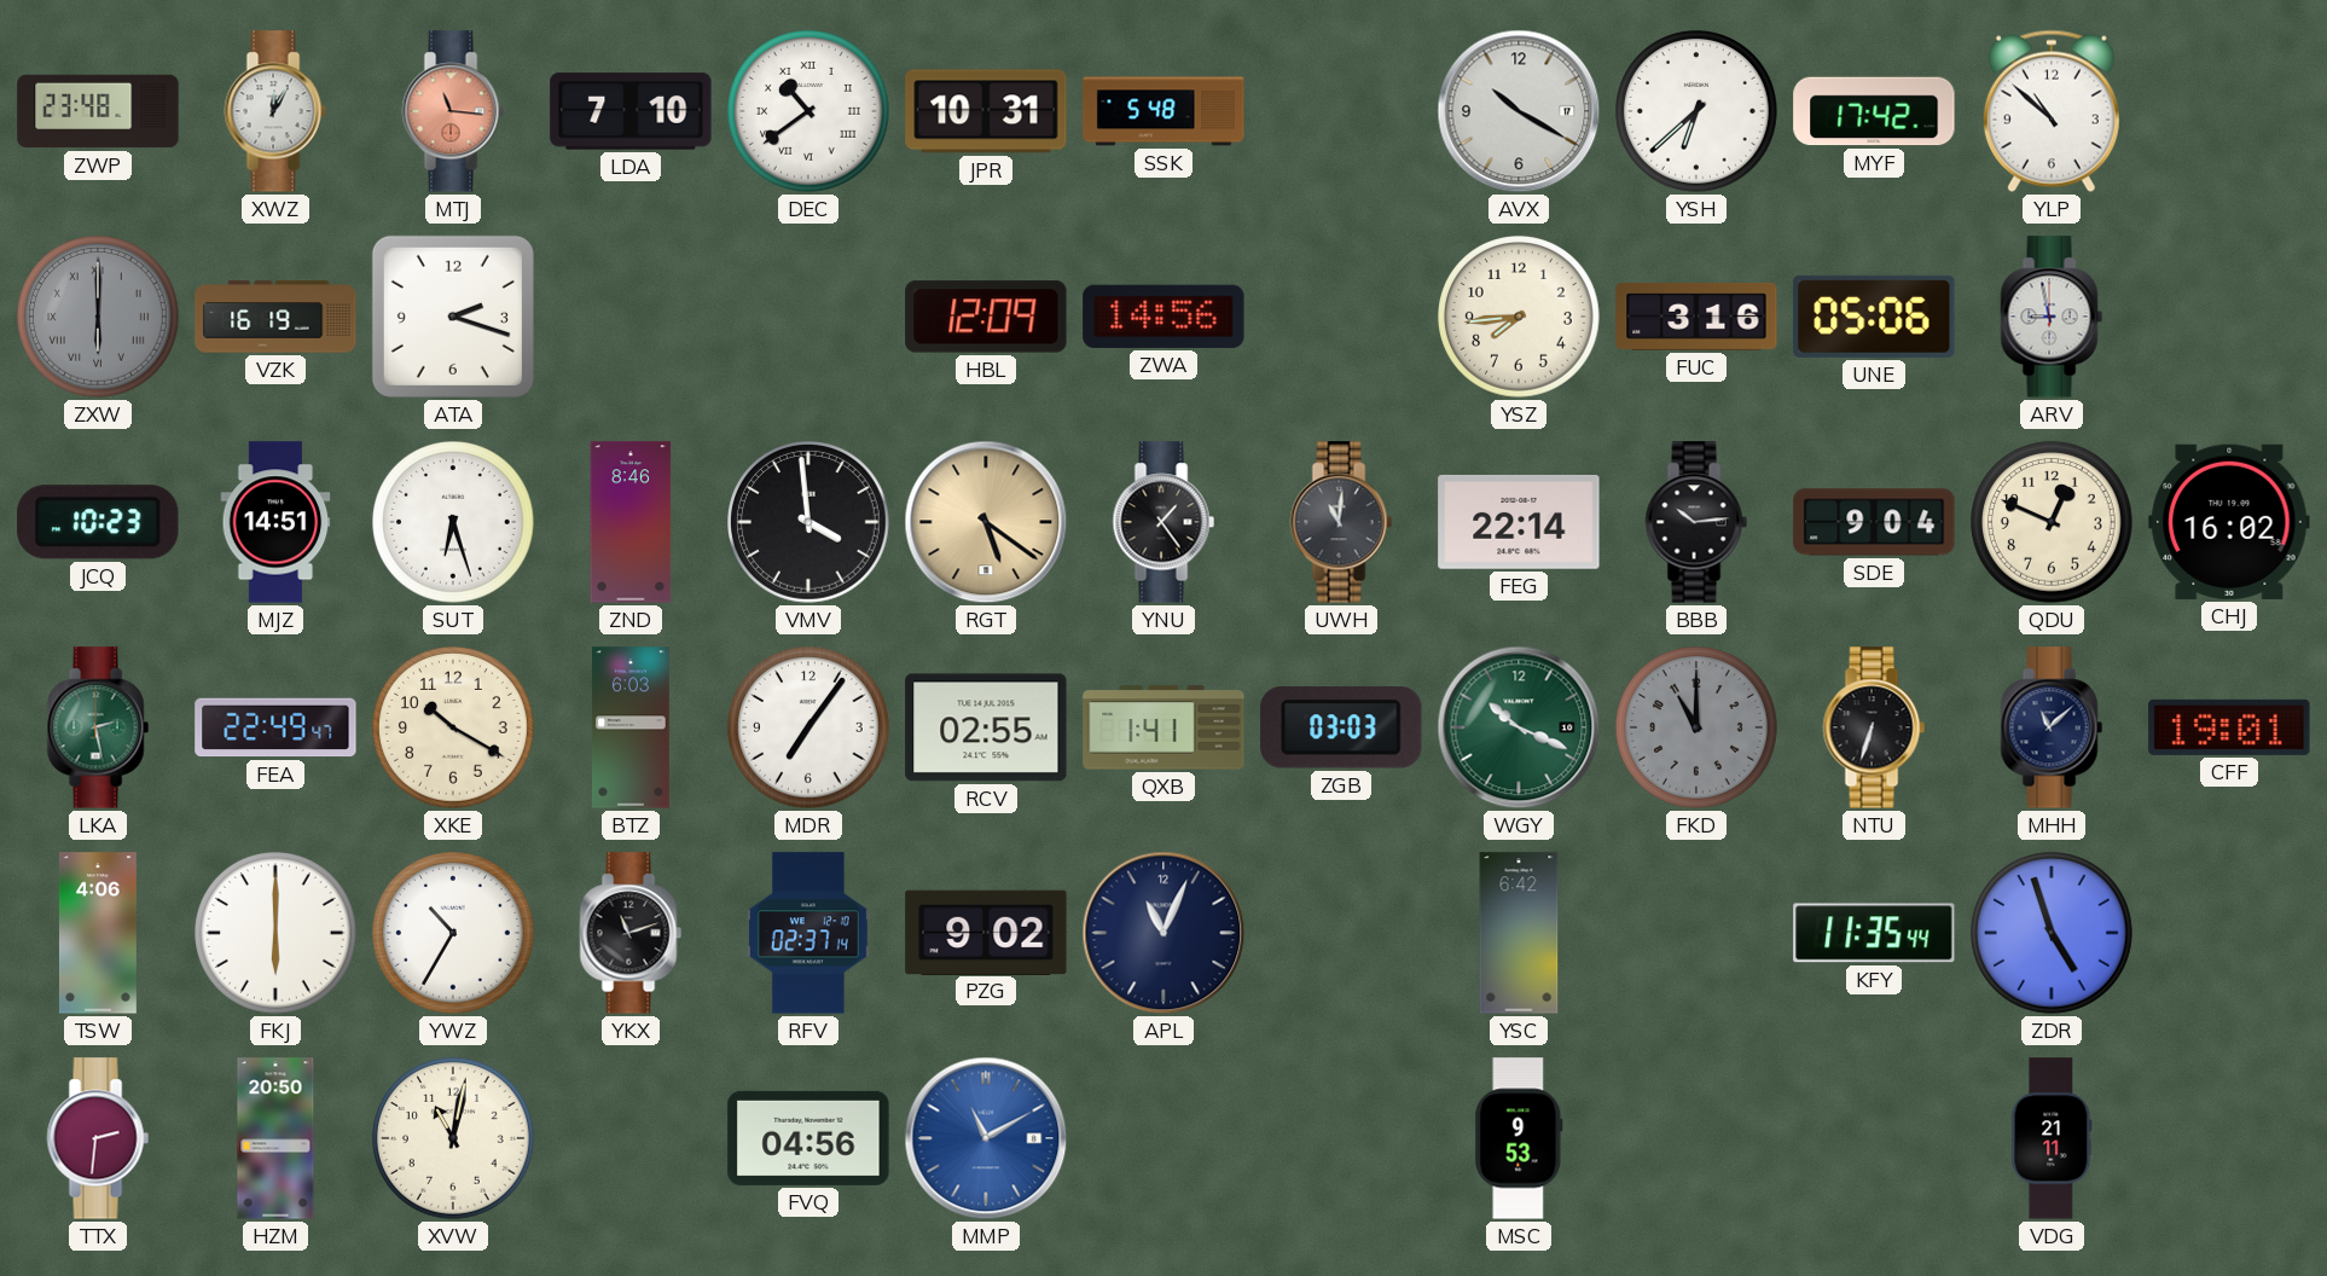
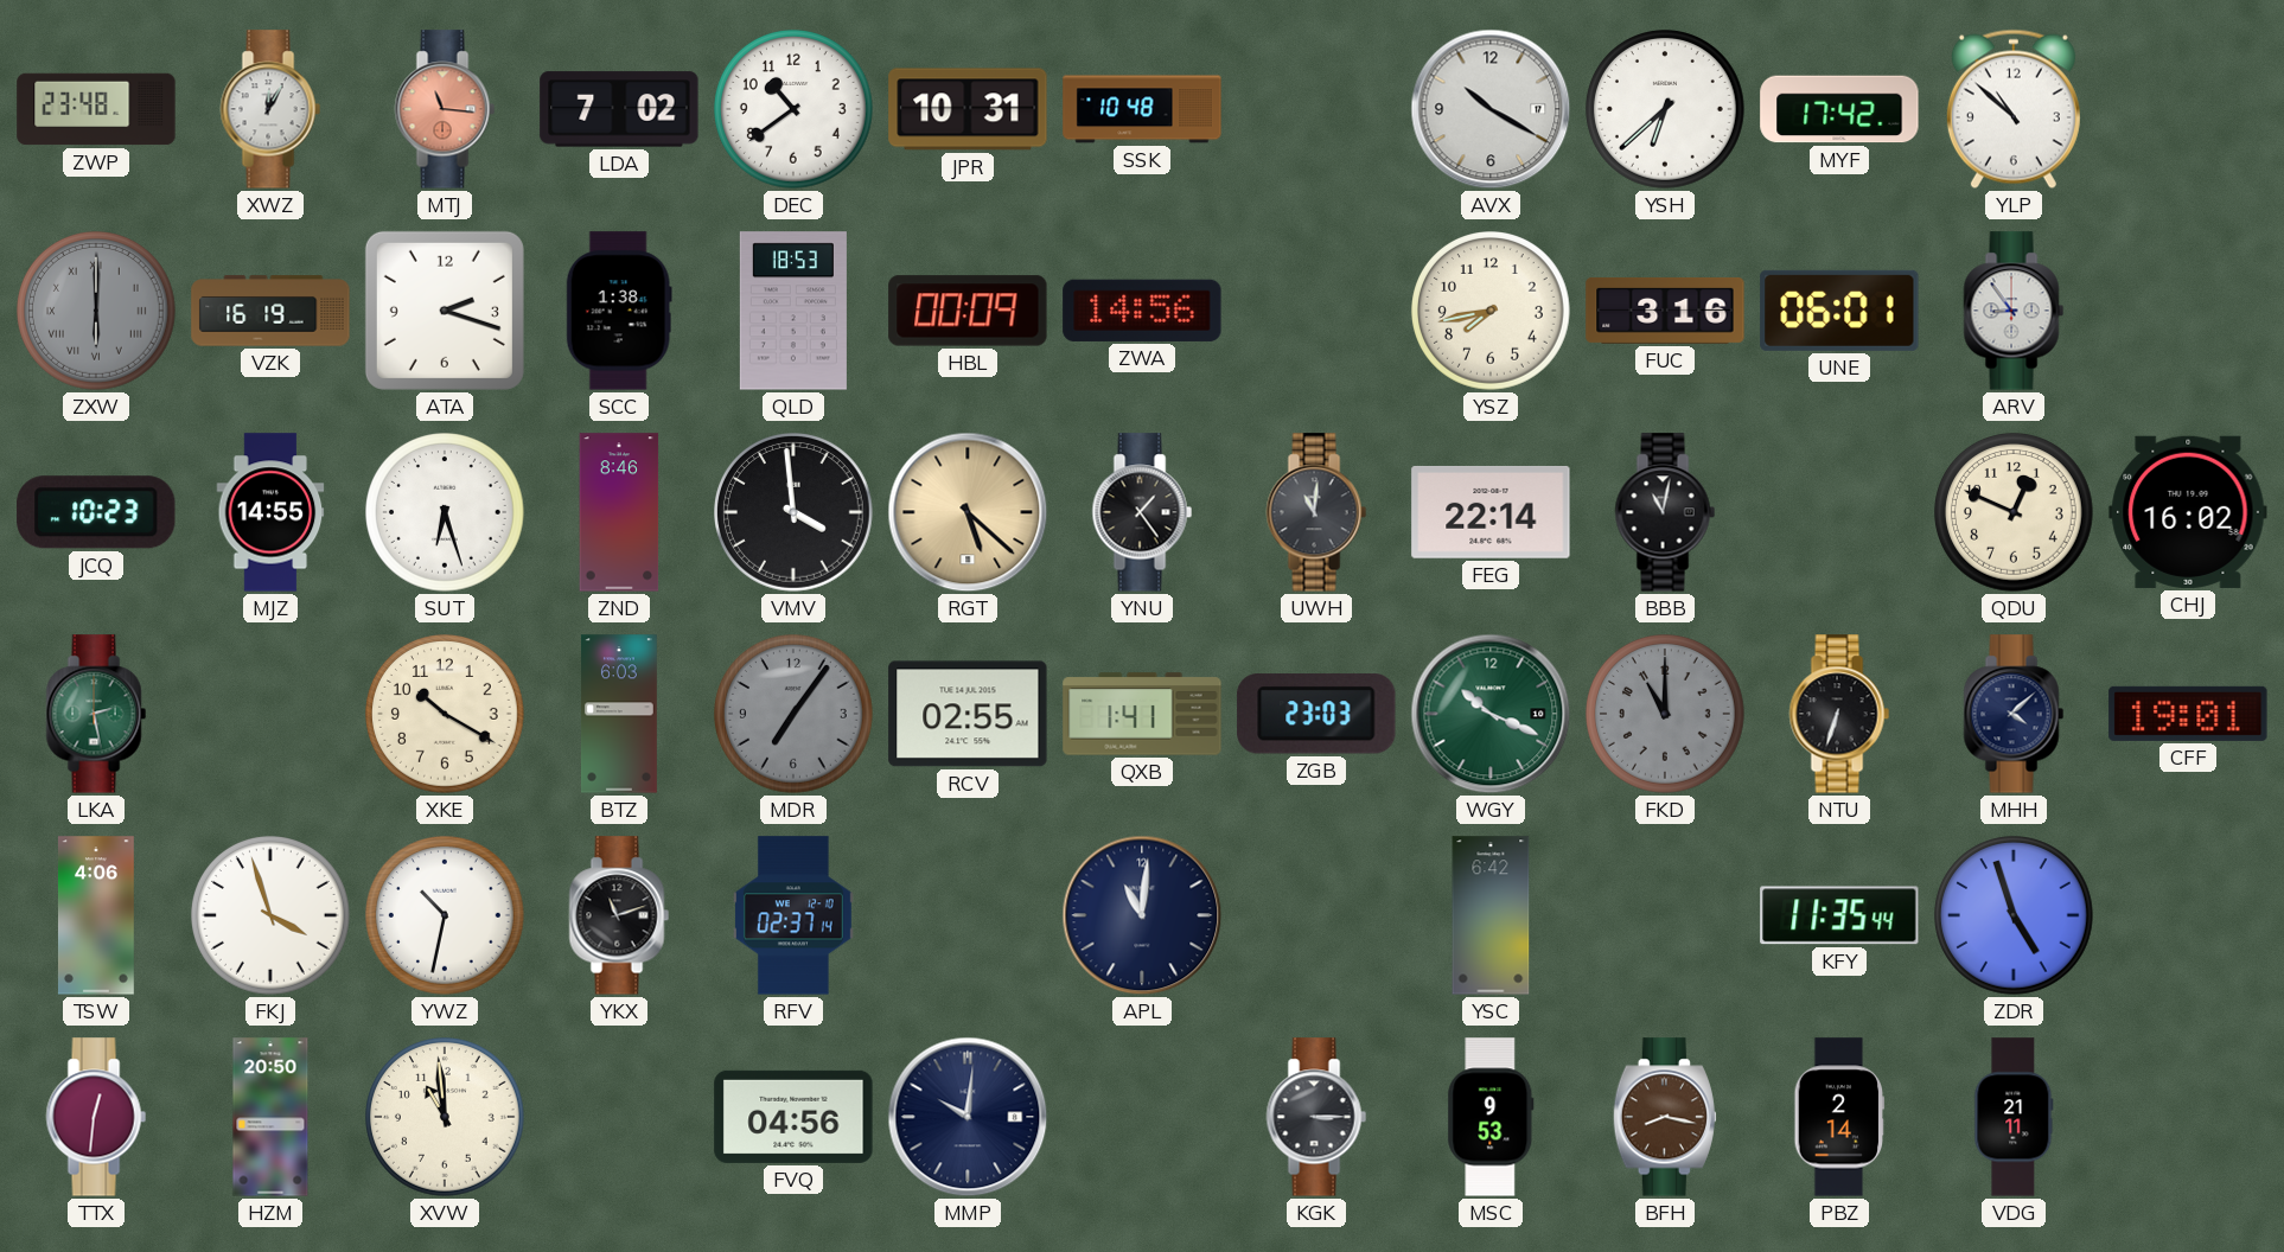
LDA: 7:10 -> 7:02 (619, 109)
DEC numerals: Roman -> Arabic (795, 110)
SSK: 5:48 -> 10:48 (1142, 109)
SCC: none -> 1:38 (619, 311)
QLD: none -> 18:53 (793, 311)
HBL: 12:09 -> 00:09 (968, 311)
YSZ: 7:44 -> 7:43 (1492, 312)
UNE: 05:06 -> 06:01 (1839, 311)
ARV: 8:58 -> 8:54 (2014, 311)
MJZ: 14:51 -> 14:55 (270, 512)
RGT: 5:21 -> 5:22 (968, 512)
BBB: 10:14 -> 11:02 (1665, 512)
SDE: 9:04 -> none (1874, 522)
FEA: 22:49 -> none (275, 727)
MDR dial: white -> grey (795, 715)
ZGB: 03:03 -> 23:03 (1316, 714)
MHH: 11:08 -> 4:08 (2014, 714)
FKJ: 6:00 -> 3:57 (272, 916)
YWZ: 10:35 -> 10:32 (446, 916)
PZG: 9:02 -> none (986, 932)
APL: 11:04 -> 11:01 (1142, 915)
TTX: 2:31 -> 12:31 (96, 1117)
XVW: 11:02 -> 10:59 (446, 1118)
MMP: 11:10 -> 10:01 (968, 1117)
MMP dial: blue -> navy (968, 1117)
KGK: none -> 3:15 (1316, 1117)
BFH: none -> 8:17 (1664, 1117)
PBZ: none -> 2:14 (1838, 1117)
